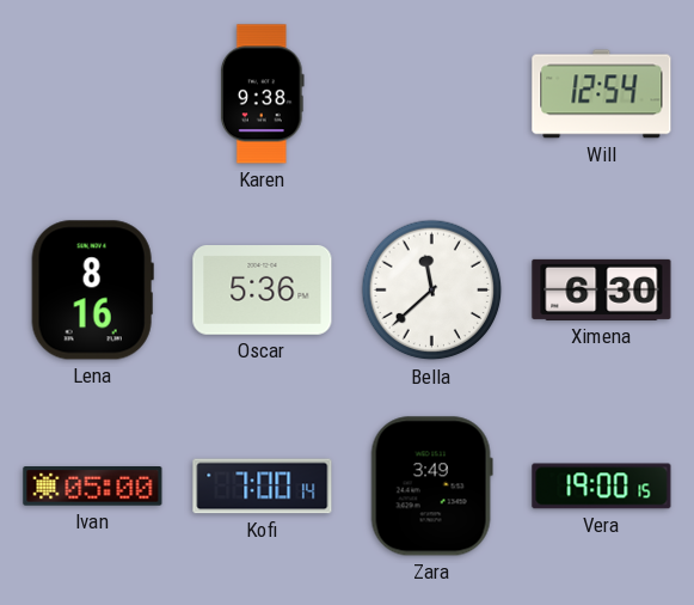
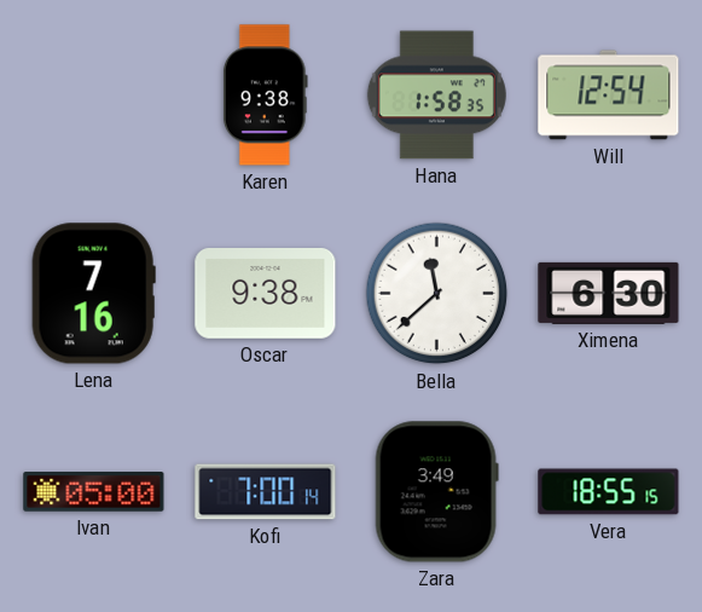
Hana: none -> 1:58 (436, 96)
Lena: 8:16 -> 7:16 (93, 294)
Oscar: 5:36 -> 9:38 (266, 294)
Vera: 19:00 -> 18:55 (609, 492)
